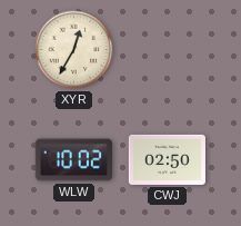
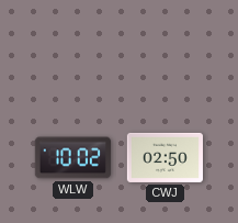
XYR: 12:35 -> none (74, 50)
